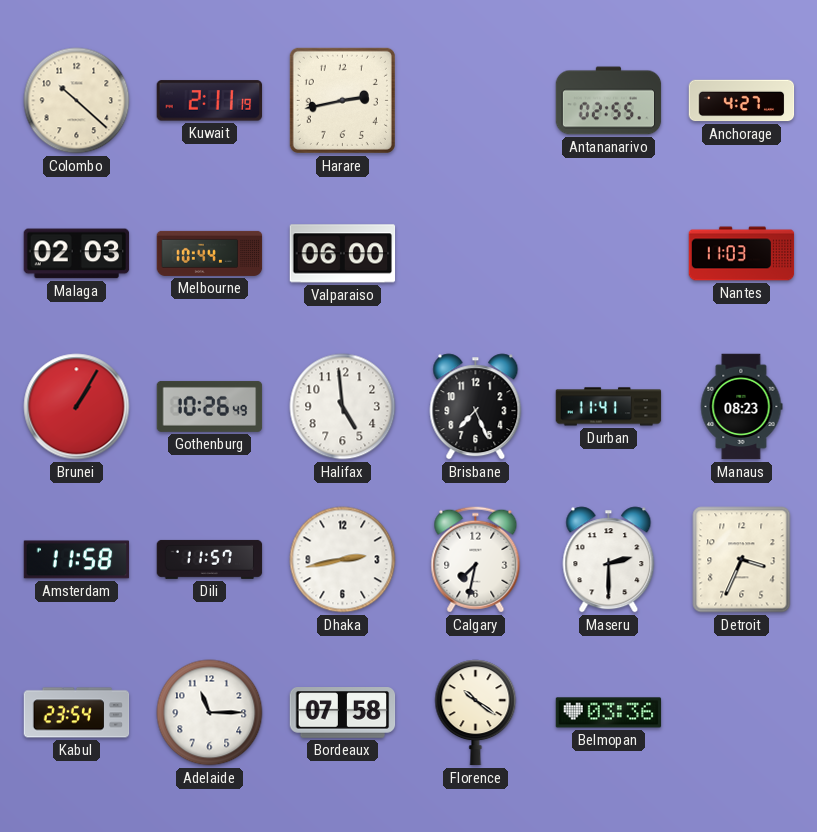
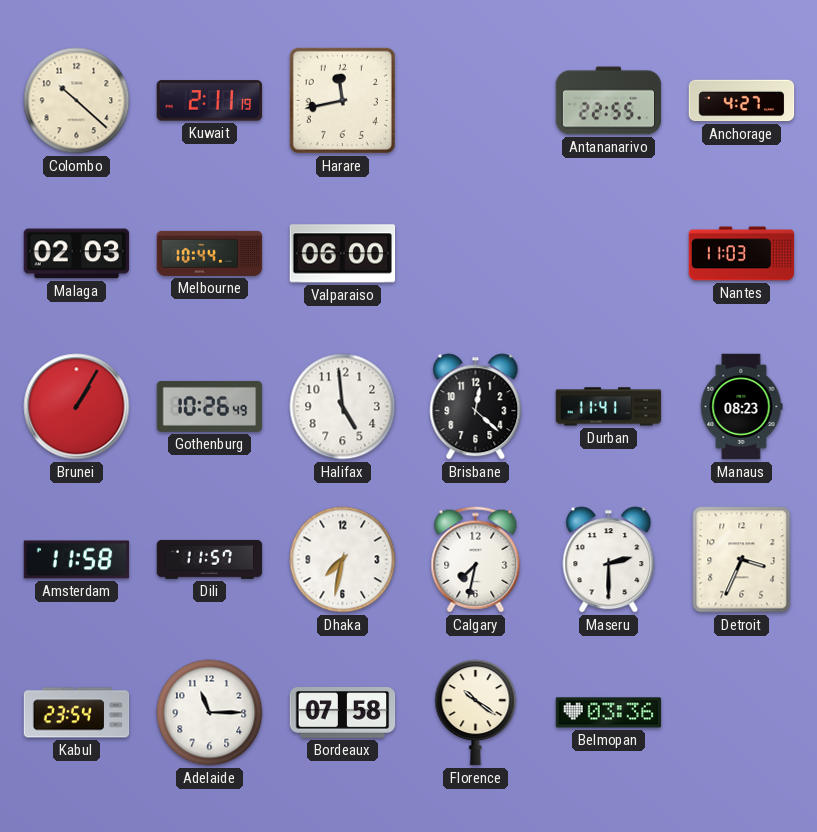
Harare: 2:43 -> 11:43 (342, 100)
Antananarivo: 02:55 -> 22:55 (609, 101)
Brisbane: 7:26 -> 12:22 (476, 407)
Dhaka: 2:43 -> 7:32 (343, 560)
